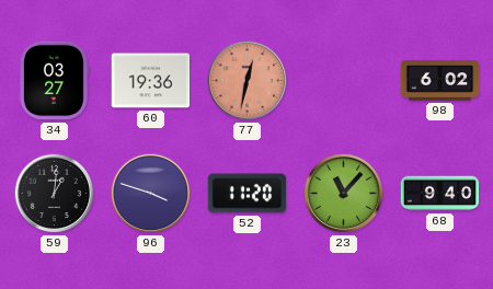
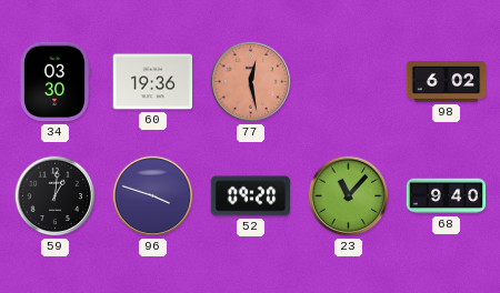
34: 03:27 -> 03:30 (54, 82)
77: 12:32 -> 12:28 (251, 82)
52: 11:20 -> 09:20 (251, 196)
